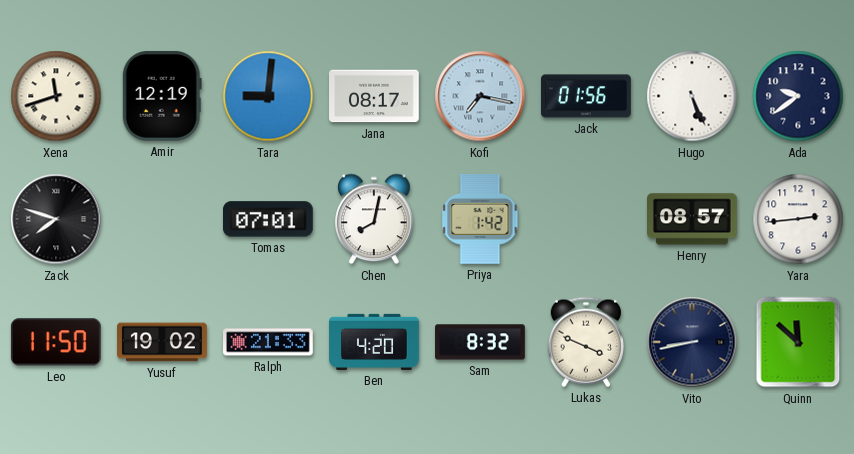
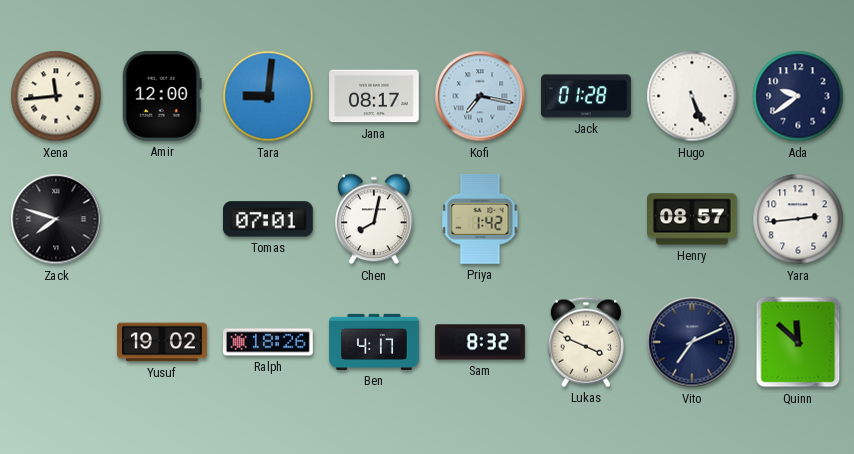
Xena: 11:42 -> 11:44 (56, 96)
Amir: 12:19 -> 12:00 (162, 96)
Jack: 01:56 -> 01:28 (587, 96)
Leo: 11:50 -> none (56, 342)
Ralph: 21:33 -> 18:26 (269, 342)
Ben: 4:20 -> 4:17 (374, 342)
Vito: 8:43 -> 7:11 (692, 342)
